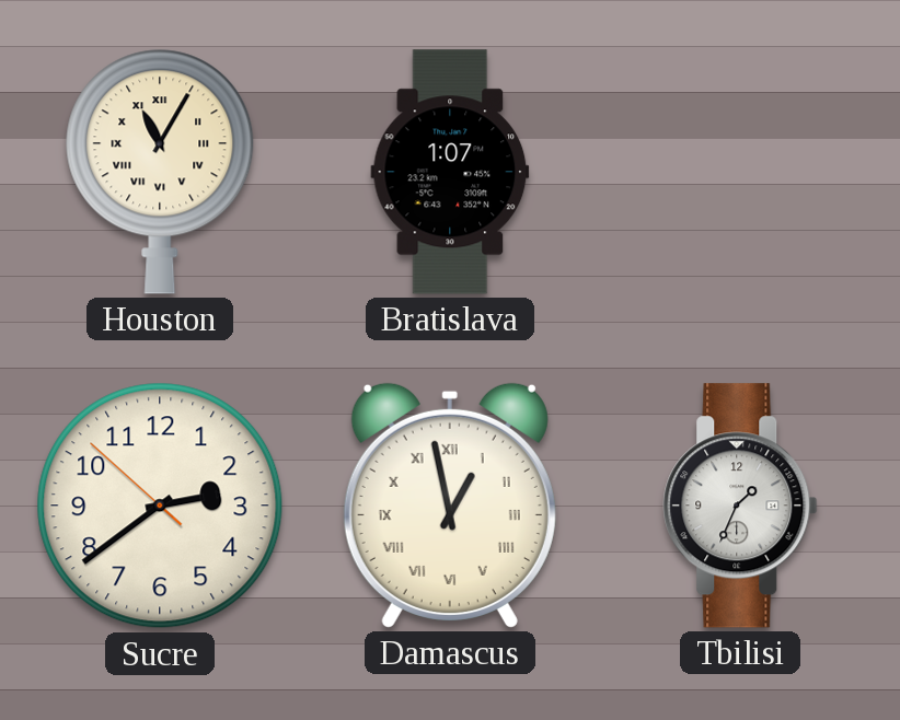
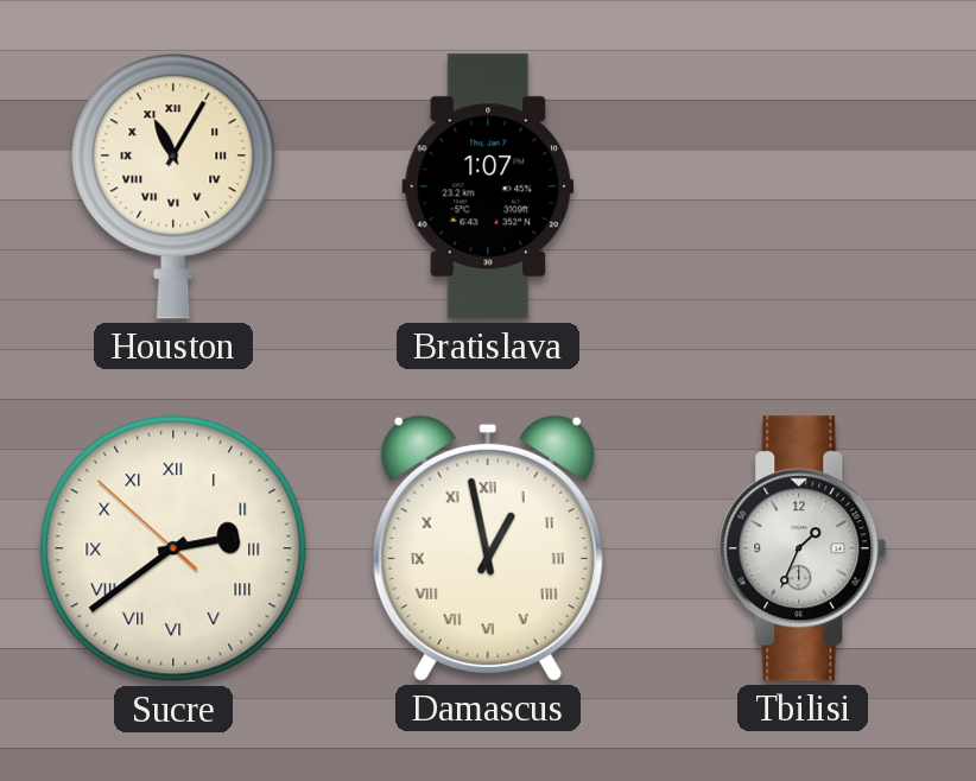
Sucre numerals: Arabic -> Roman (173, 548)
